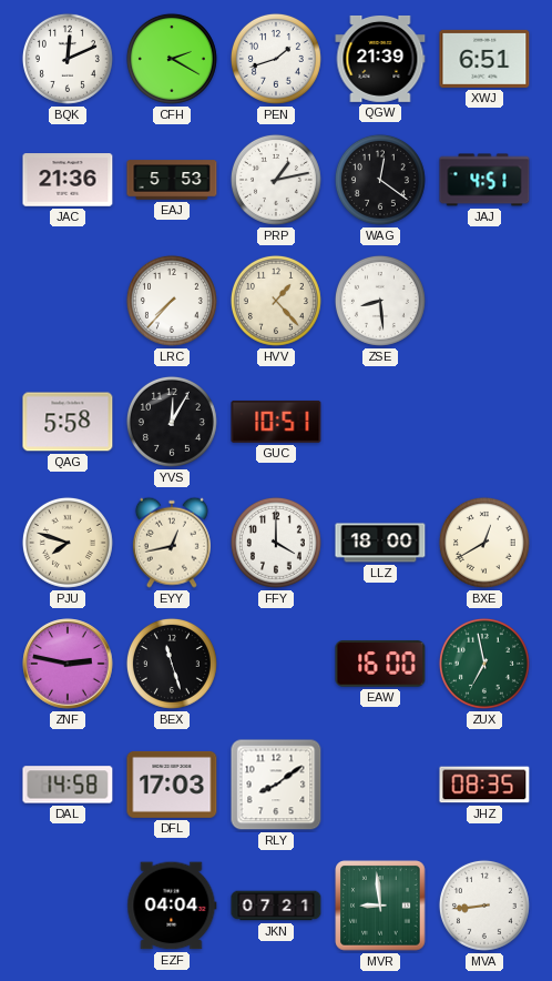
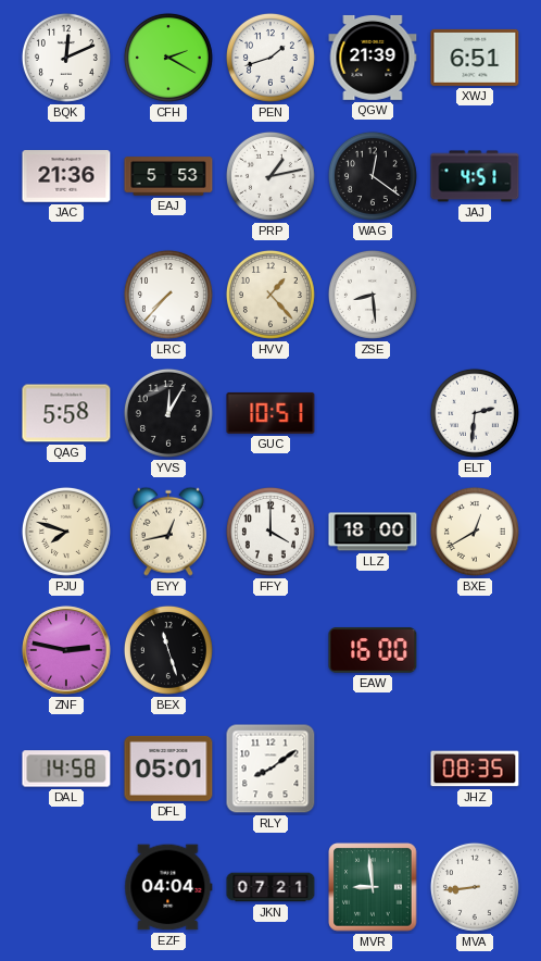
ELT: none -> 2:31 (475, 413)
ZUX: 6:58 -> none (484, 664)
DFL: 17:03 -> 05:01 (168, 769)
